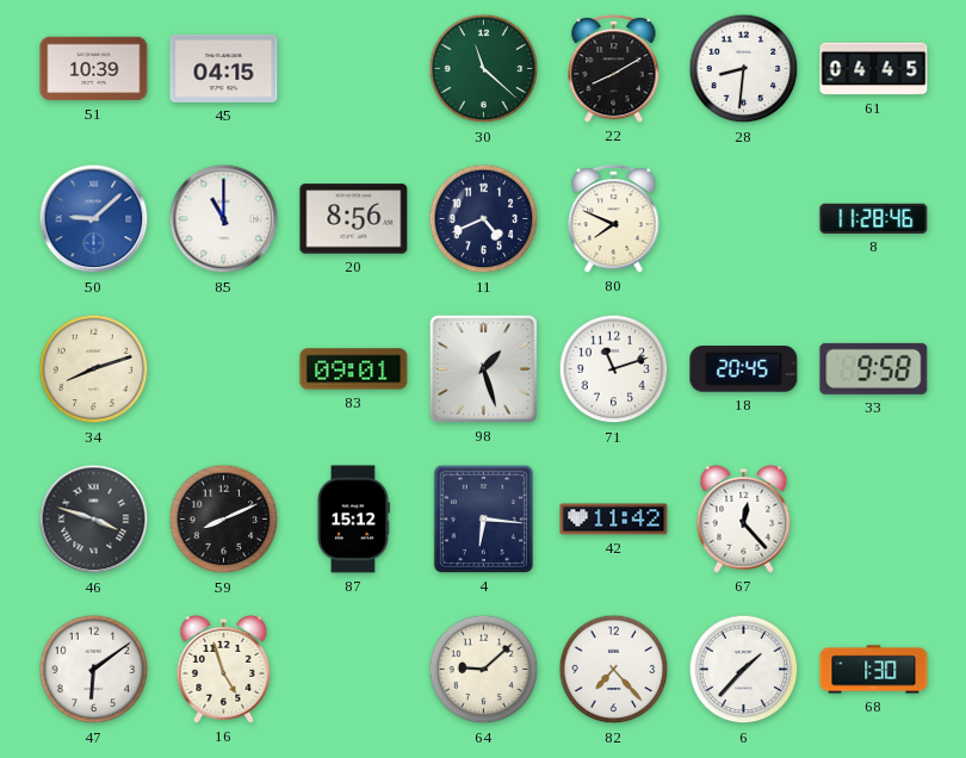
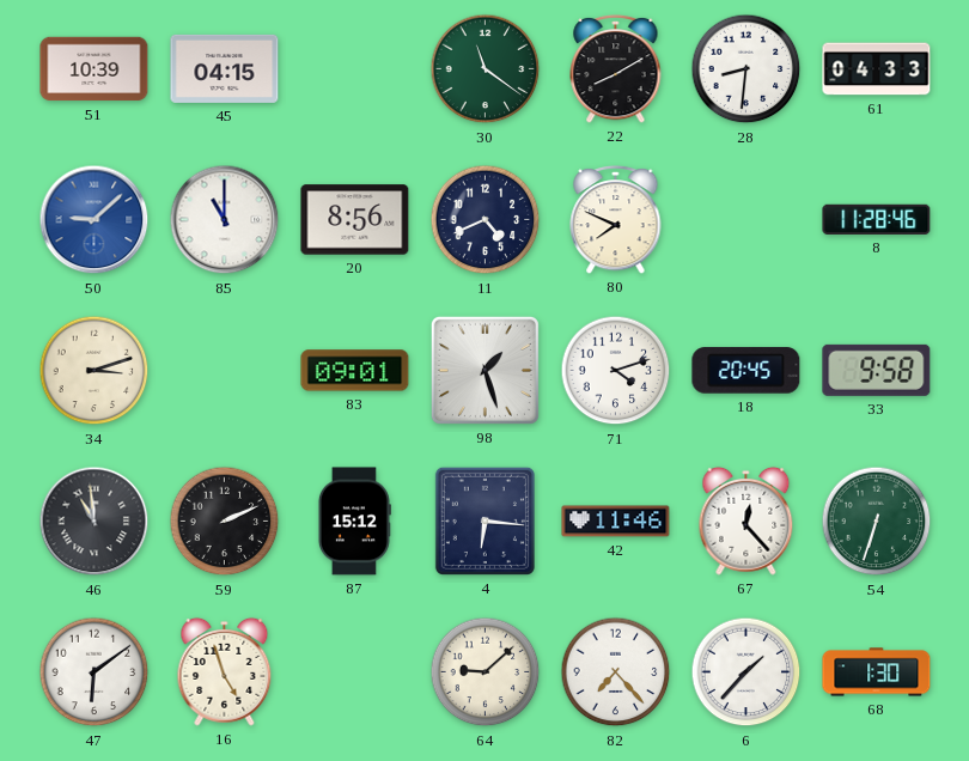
30: 11:22 -> 11:21 (486, 69)
61: 04:45 -> 04:33 (877, 69)
34: 8:12 -> 3:12 (95, 371)
71: 11:12 -> 4:12 (616, 371)
46: 3:48 -> 10:59 (95, 522)
59: 8:11 -> 2:11 (225, 522)
42: 11:42 -> 11:46 (616, 522)
54: none -> 6:33 (877, 522)
